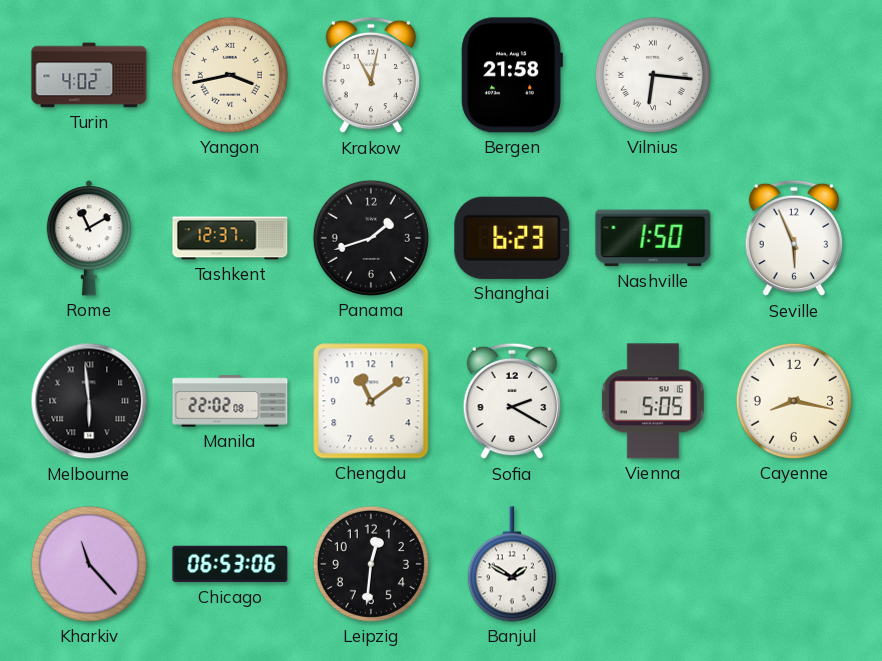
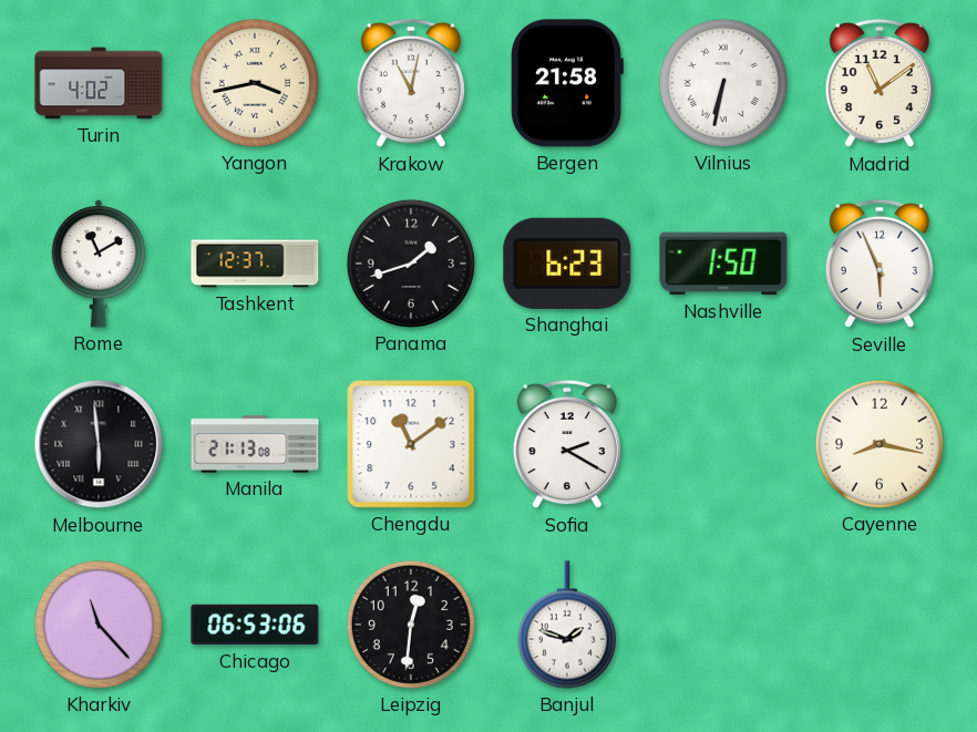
Vilnius: 6:16 -> 6:32 (723, 83)
Madrid: none -> 11:09 (878, 83)
Manila: 22:02 -> 21:13 (255, 444)
Vienna: 5:05 -> none (653, 401)
Banjul: 1:50 -> 1:48 (567, 625)
